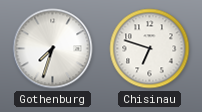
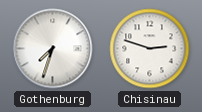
Chisinau: 6:48 -> 2:48 (150, 49)
